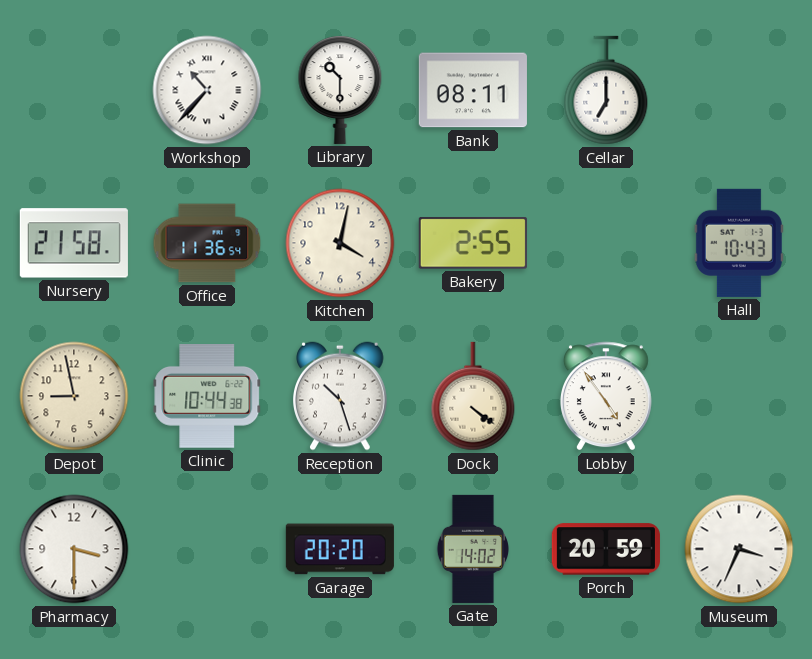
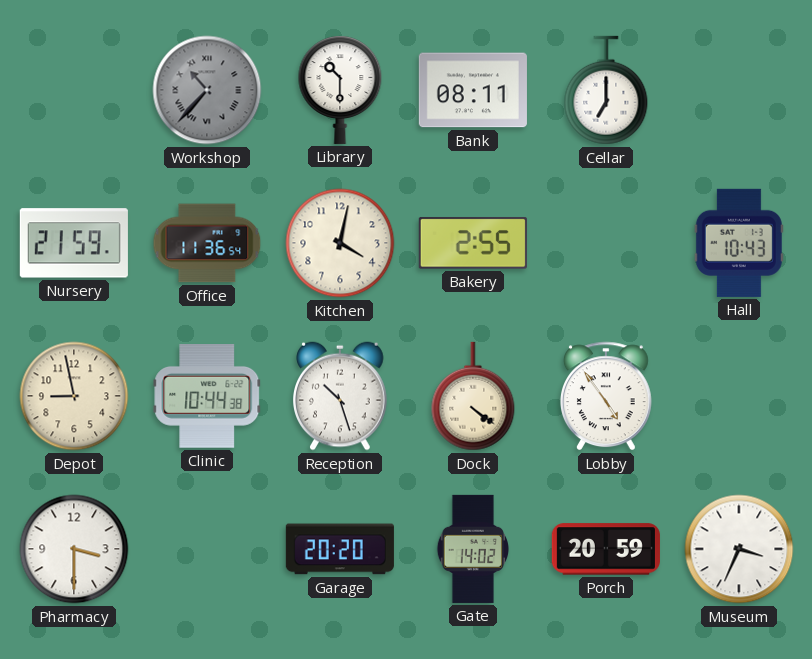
Workshop dial: white -> grey (207, 90)
Nursery: 21:58 -> 21:59 (74, 243)
